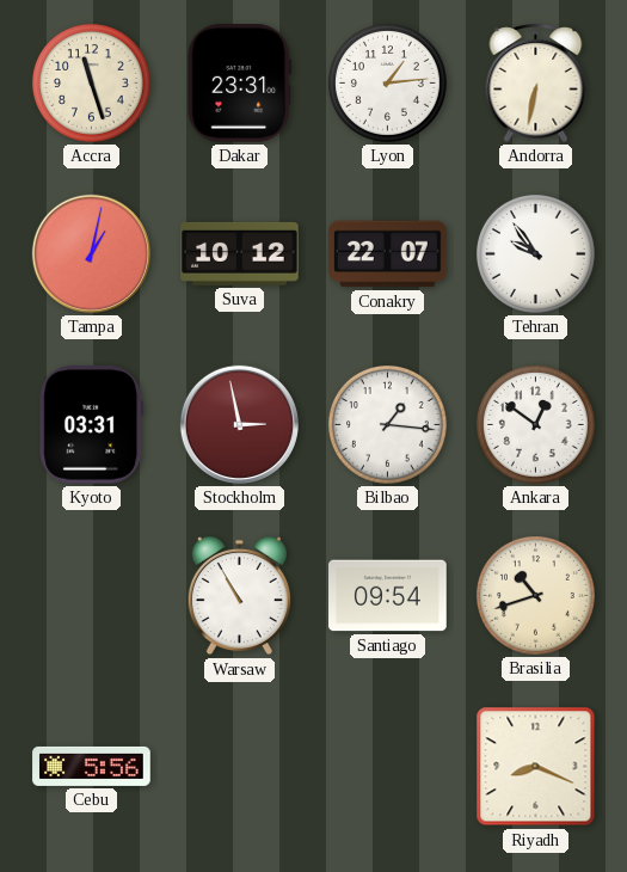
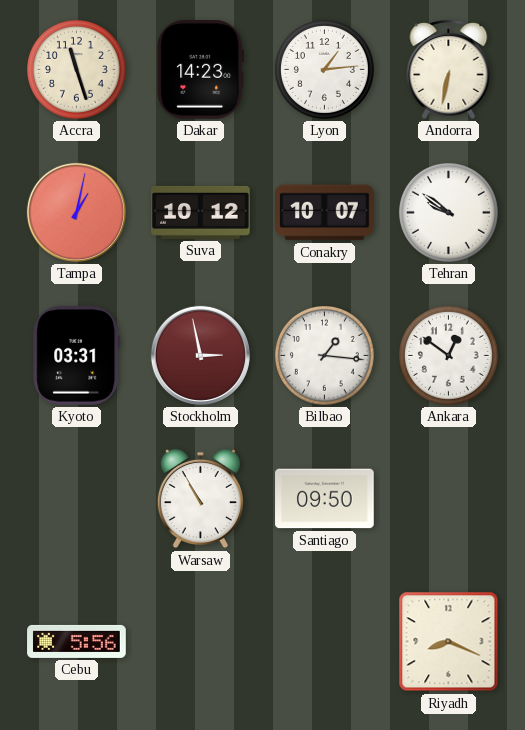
Dakar: 23:31 -> 14:23 (201, 70)
Conakry: 22:07 -> 10:07 (325, 213)
Tehran: 9:54 -> 9:51 (448, 212)
Santiago: 09:54 -> 09:50 (325, 499)
Brasilia: 10:42 -> none (535, 595)
